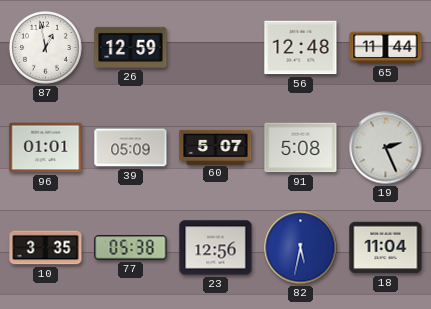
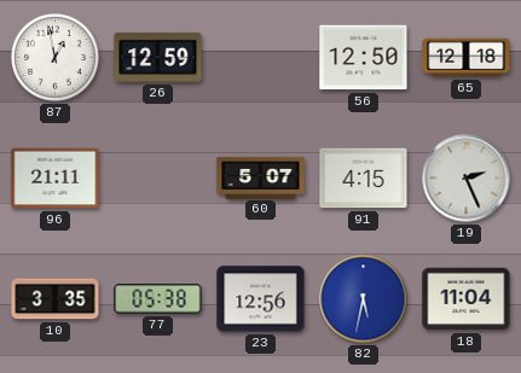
56: 12:48 -> 12:50 (364, 58)
65: 11:44 -> 12:18 (467, 58)
96: 01:01 -> 21:11 (56, 179)
39: 05:09 -> none (131, 148)
91: 5:08 -> 4:15 (364, 179)
